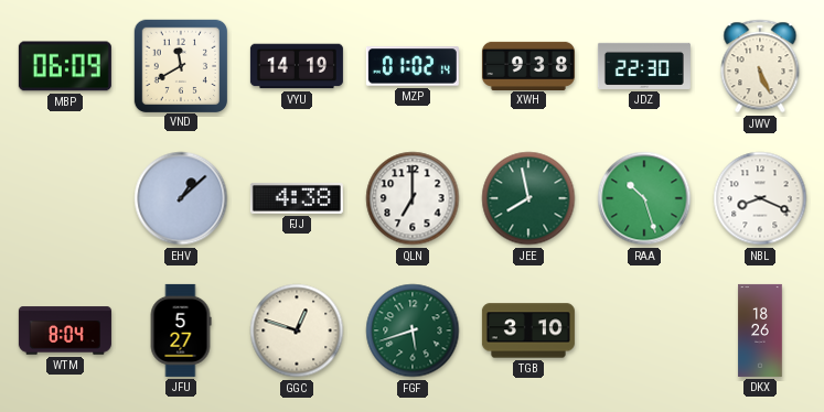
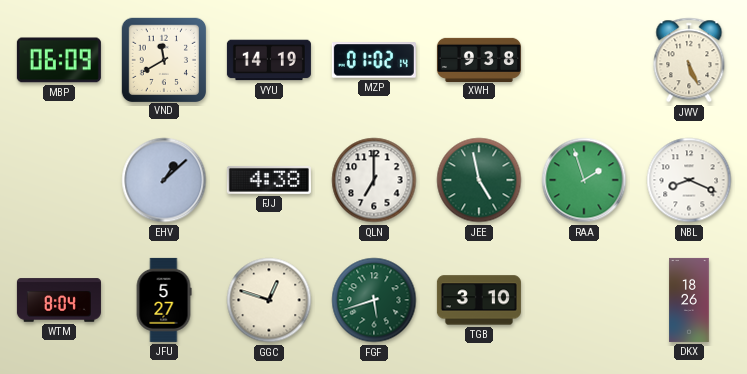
JDZ: 22:30 -> none (644, 66)
JEE: 7:58 -> 4:58 (479, 180)
RAA: 10:27 -> 1:57 (584, 180)
